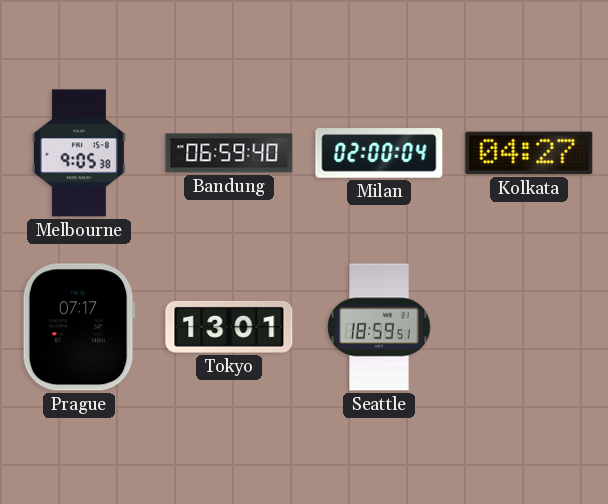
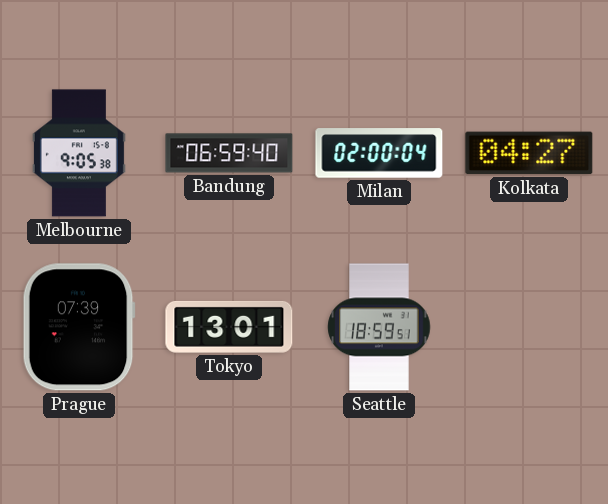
Prague: 07:17 -> 07:39 (79, 327)
